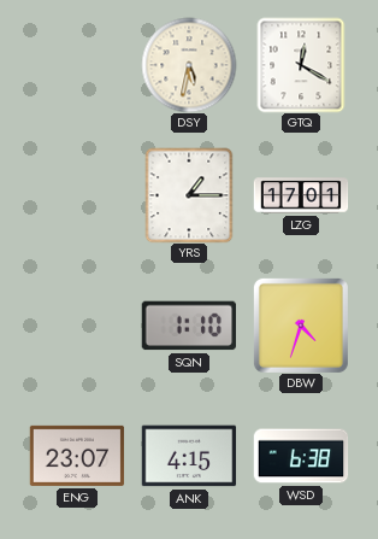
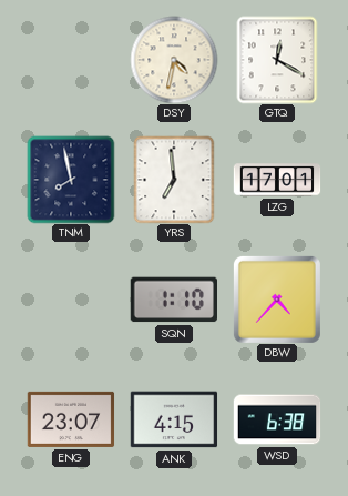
DSY: 5:32 -> 4:32 (174, 60)
TNM: none -> 7:58 (71, 180)
YRS: 1:15 -> 6:59 (174, 180)
DBW: 4:33 -> 4:37 (277, 300)
